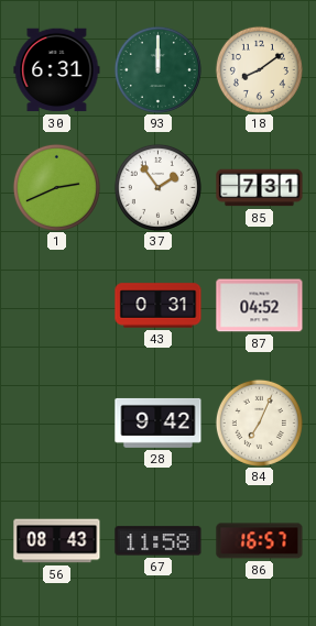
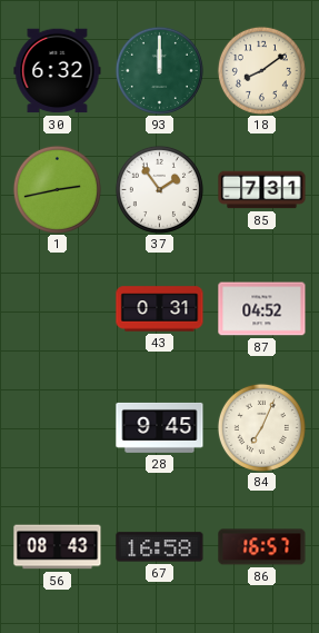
30: 6:31 -> 6:32 (58, 71)
1: 2:41 -> 2:43 (57, 189)
28: 9:42 -> 9:45 (160, 427)
67: 11:58 -> 16:58 (160, 547)
